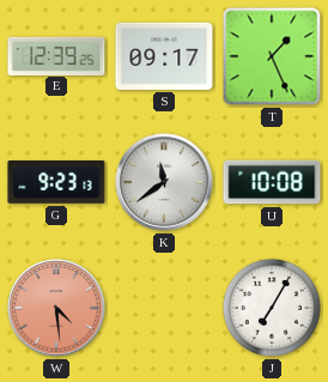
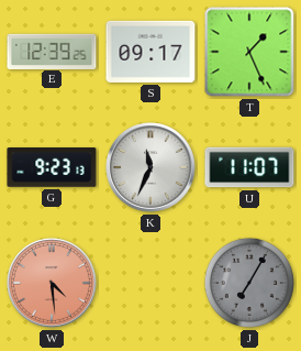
K: 11:39 -> 11:34 (152, 168)
U: 10:08 -> 11:07 (249, 167)
J dial: white -> grey (249, 283)
